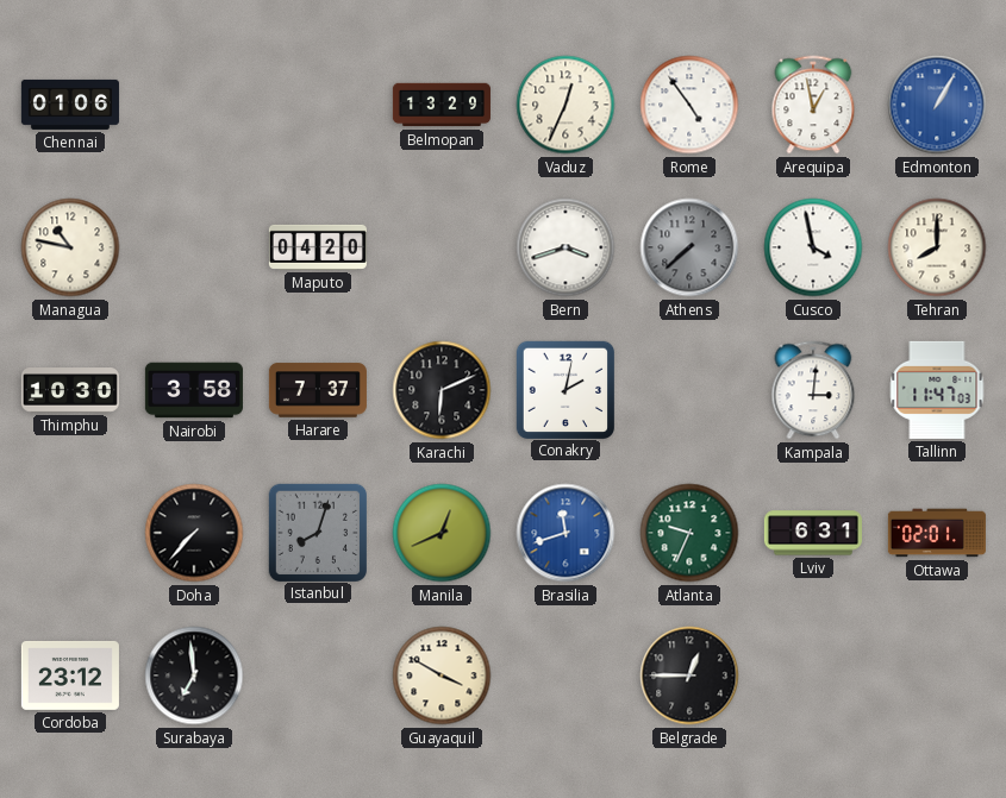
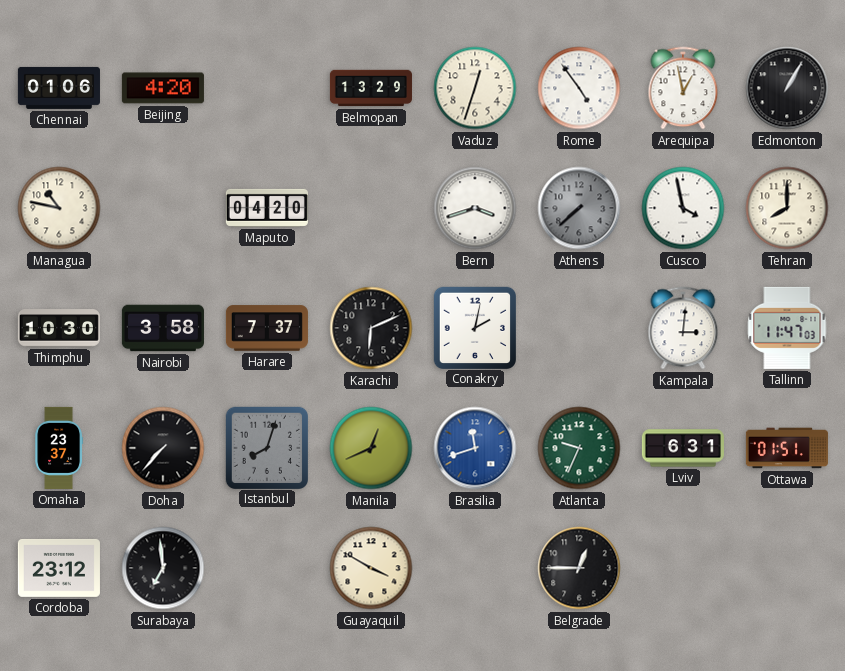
Beijing: none -> 4:20 (163, 88)
Vaduz: 12:34 -> 12:33 (475, 88)
Edmonton dial: blue -> black (787, 88)
Omaha: none -> 23:37 (59, 448)
Ottawa: 02:01 -> 01:51 (787, 448)
